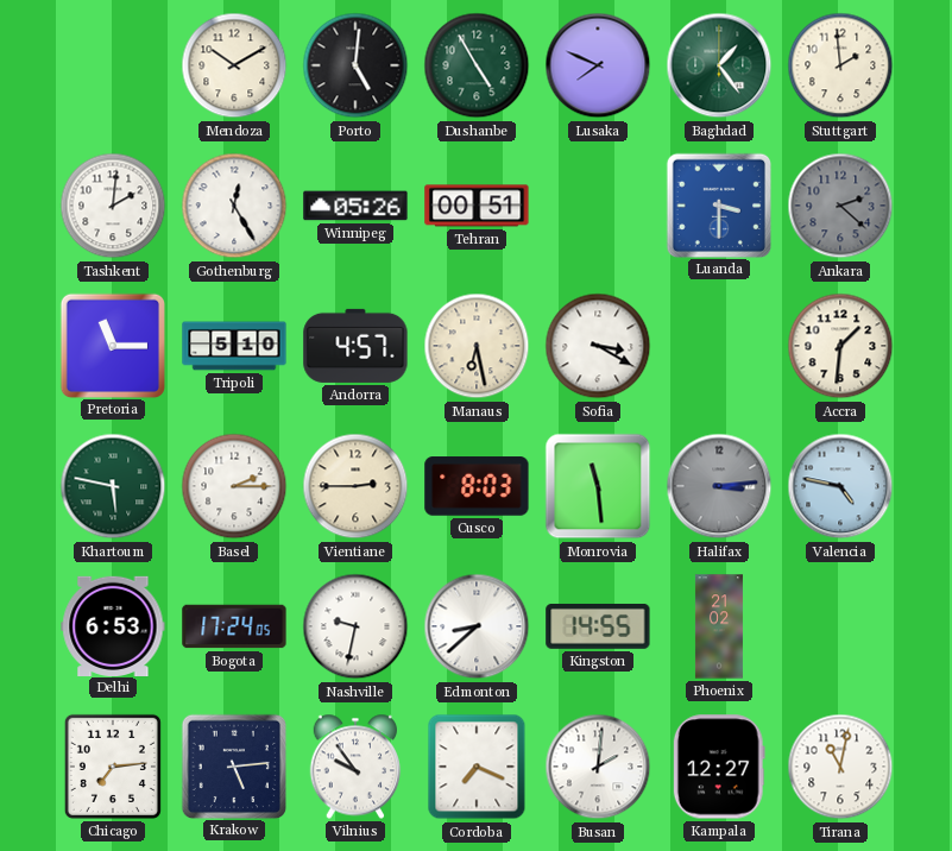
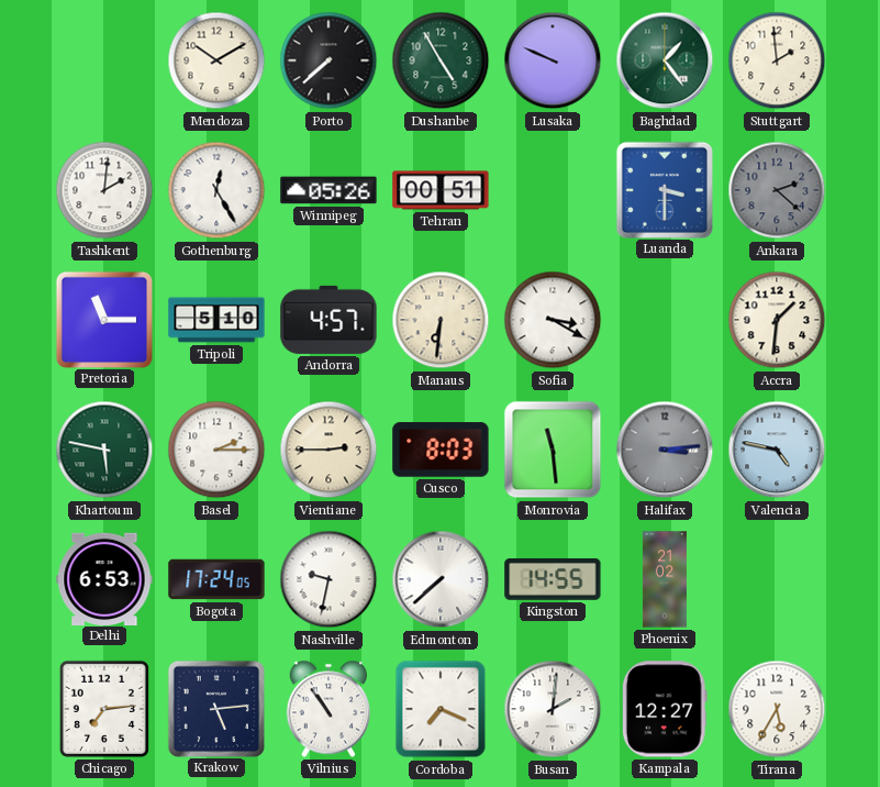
Porto: 5:01 -> 7:38 (328, 60)
Lusaka: 7:49 -> 9:49 (553, 60)
Manaus: 6:28 -> 6:31 (441, 320)
Edmonton: 8:38 -> 7:38 (441, 579)
Vilnius: 9:54 -> 10:54 (328, 709)
Tirana: 11:02 -> 5:35 (777, 709)
